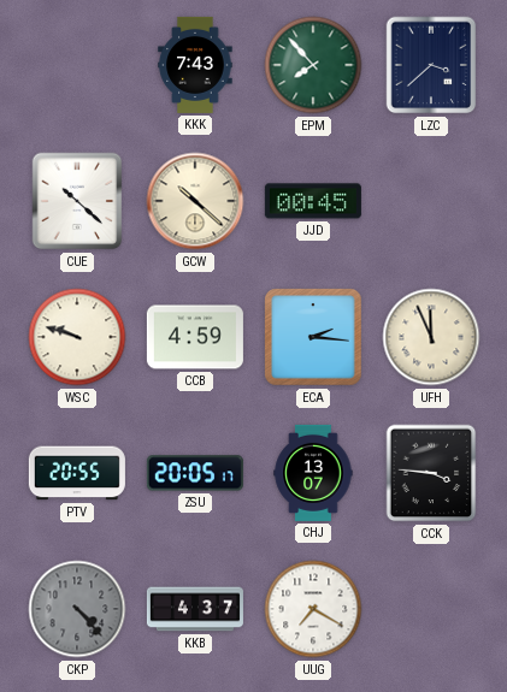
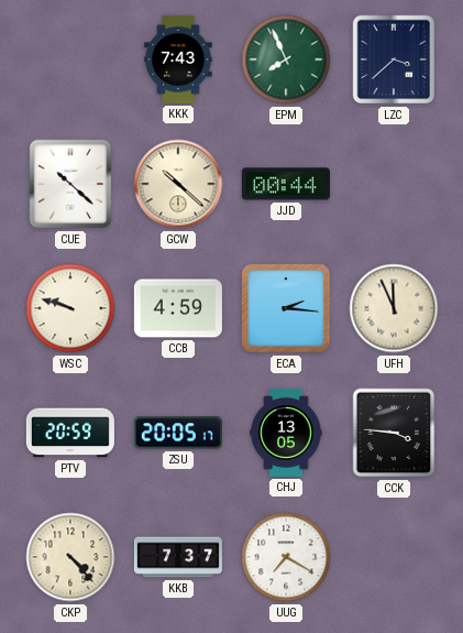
EPM: 7:53 -> 7:56 (286, 59)
JJD: 00:45 -> 00:44 (286, 184)
PTV: 20:55 -> 20:59 (70, 433)
CHJ: 13:07 -> 13:05 (286, 433)
CKP dial: grey -> cream (70, 557)
KKB: 4:37 -> 7:37 (178, 557)
